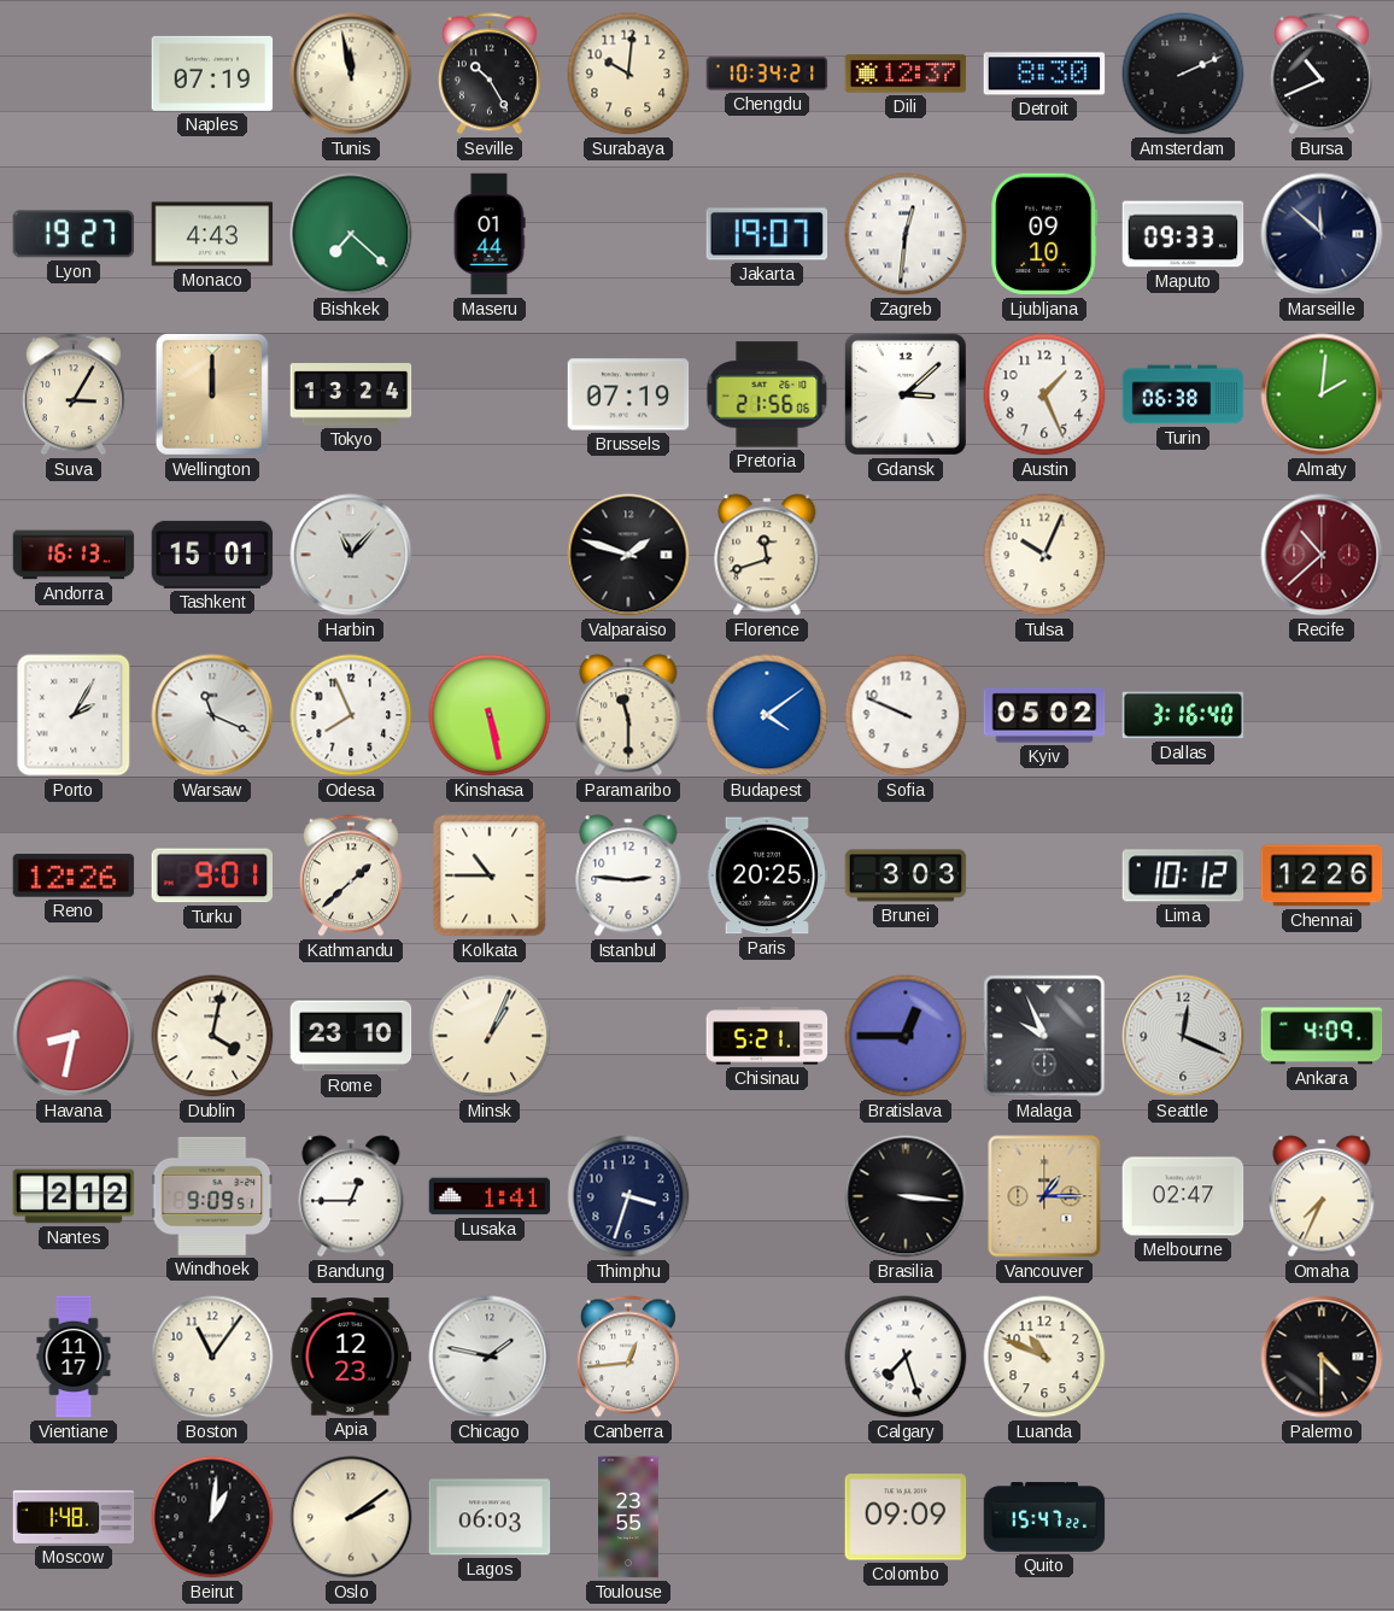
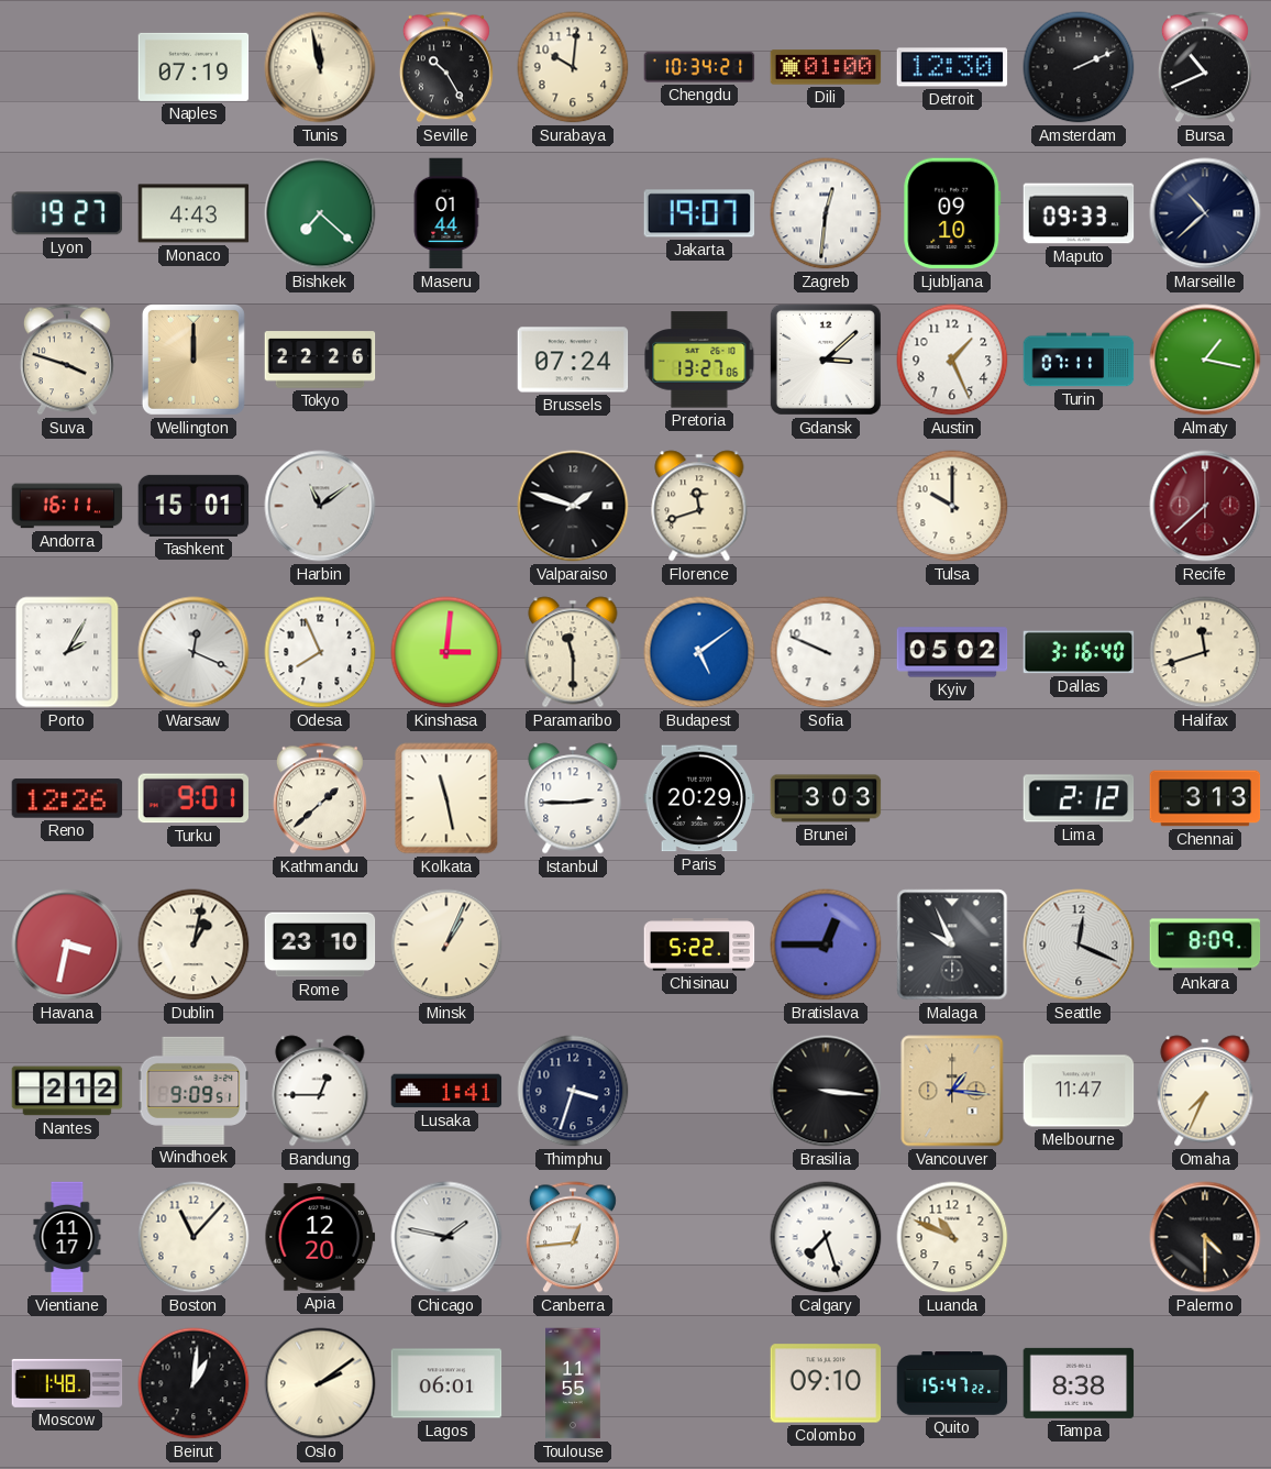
Dili: 12:37 -> 01:00 (826, 67)
Detroit: 8:30 -> 12:30 (952, 67)
Marseille: 11:52 -> 10:38 (1205, 213)
Suva: 3:05 -> 3:48 (67, 360)
Tokyo: 13:24 -> 22:26 (320, 360)
Brussels: 07:19 -> 07:24 (573, 360)
Pretoria: 21:56 -> 13:27 (699, 360)
Turin: 06:38 -> 07:11 (1079, 360)
Almaty: 2:01 -> 1:17 (1205, 360)
Andorra: 16:13 -> 16:11 (67, 506)
Harbin: 11:07 -> 11:09 (320, 506)
Tulsa: 10:04 -> 10:00 (952, 506)
Recife: 10:38 -> 7:38 (1205, 506)
Warsaw: 11:19 -> 12:19 (194, 652)
Kinshasa: 5:28 -> 3:01 (446, 652)
Budapest: 4:09 -> 5:09 (699, 652)
Halifax: none -> 11:42 (1205, 652)
Kolkata: 10:45 -> 11:28 (446, 798)
Istanbul: 2:46 -> 2:45 (573, 798)
Paris: 20:25 -> 20:29 (699, 798)
Lima: 10:12 -> 2:12 (1079, 798)
Chennai: 12:26 -> 3:13 (1205, 798)
Havana: 8:32 -> 3:32 (67, 945)
Dublin: 4:02 -> 1:02 (194, 945)
Chisinau: 5:21 -> 5:22 (699, 945)
Ankara: 4:09 -> 8:09 (1205, 945)
Vancouver: 1:15 -> 1:16 (952, 1091)
Melbourne: 02:47 -> 11:47 (1079, 1091)
Boston: 11:06 -> 11:07 (194, 1237)
Apia: 12:23 -> 12:20 (320, 1237)
Lagos: 06:03 -> 06:01 (446, 1383)
Toulouse: 23:55 -> 11:55 (573, 1383)
Colombo: 09:09 -> 09:10 (826, 1383)
Tampa: none -> 8:38 (1079, 1383)
